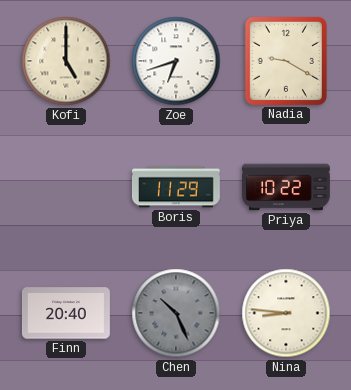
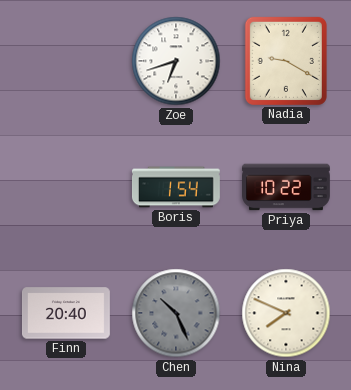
Kofi: 5:00 -> none (66, 61)
Boris: 11:29 -> 1:54 (176, 187)
Nina: 8:46 -> 7:49 (286, 313)
